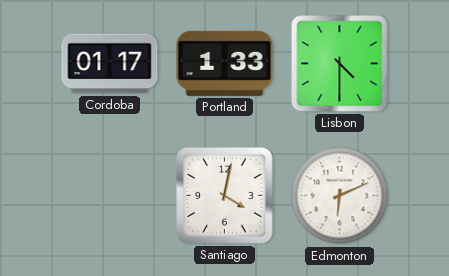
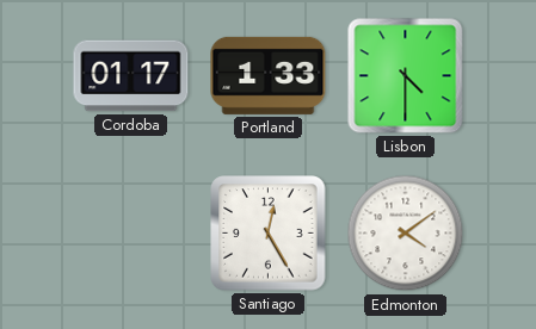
Santiago: 4:02 -> 12:25 (269, 234)
Edmonton: 6:11 -> 4:09 (406, 234)
